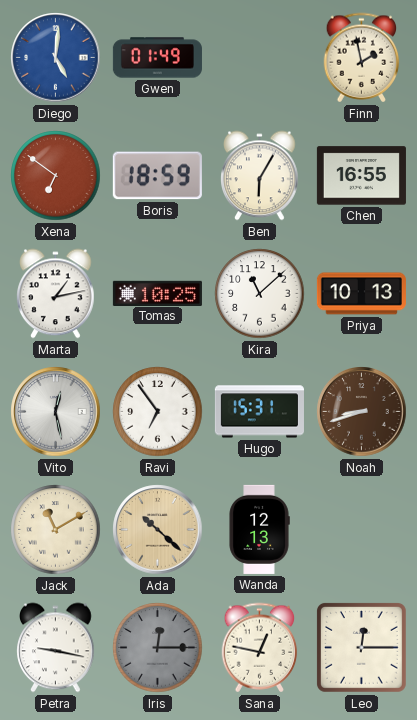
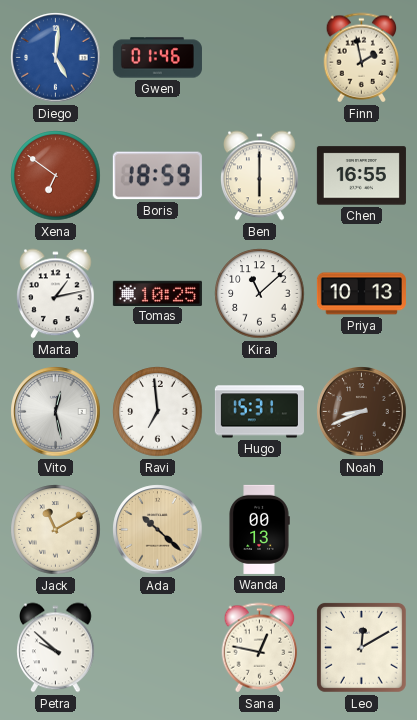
Gwen: 01:49 -> 01:46 (157, 58)
Ben: 6:05 -> 6:00 (260, 176)
Ravi: 6:54 -> 6:59 (158, 412)
Noah: 8:42 -> 8:41 (362, 412)
Wanda: 12:13 -> 00:13 (259, 529)
Petra: 9:17 -> 9:52 (56, 648)
Iris: 12:15 -> none (158, 648)
Leo: 12:15 -> 12:10 (361, 647)
